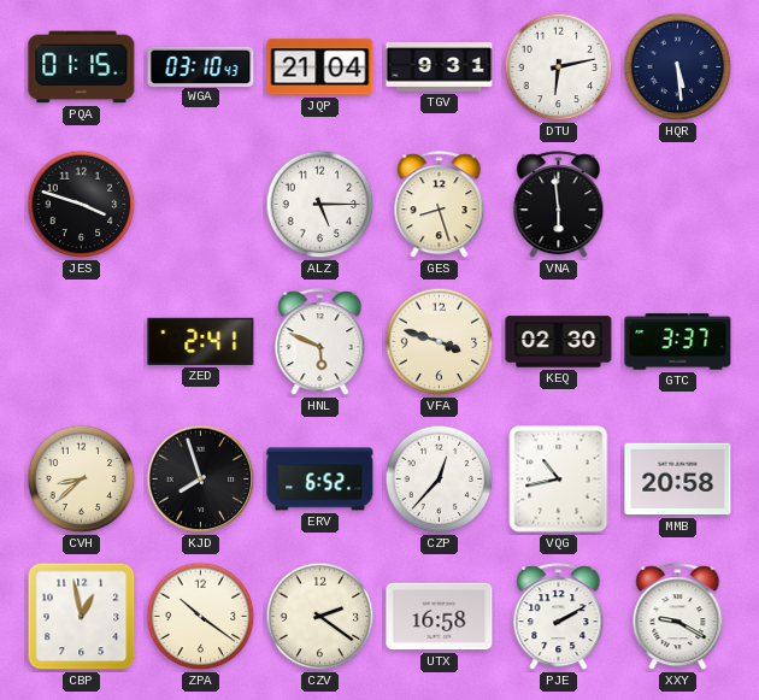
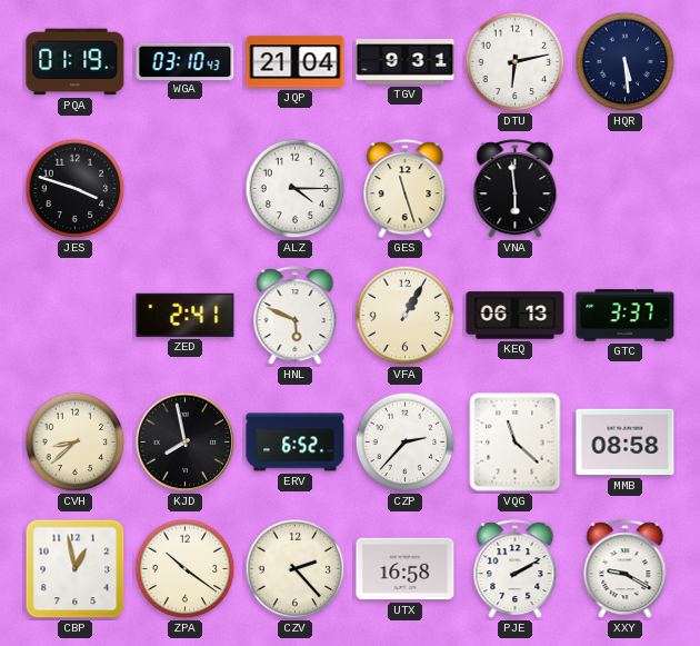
PQA: 01:15 -> 01:19 (76, 62)
ALZ: 5:15 -> 4:15 (296, 189)
GES: 8:27 -> 11:27 (406, 189)
VFA: 3:48 -> 1:05 (406, 316)
KEQ: 02:30 -> 06:13 (516, 316)
KJD: 7:57 -> 7:58 (186, 443)
CZP: 12:37 -> 2:37 (406, 443)
VQG: 10:43 -> 11:22 (516, 443)
MMB: 20:58 -> 08:58 (626, 443)
CZV: 2:21 -> 2:23 (296, 569)
